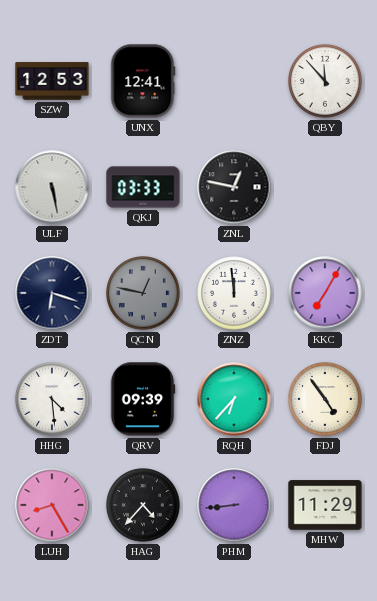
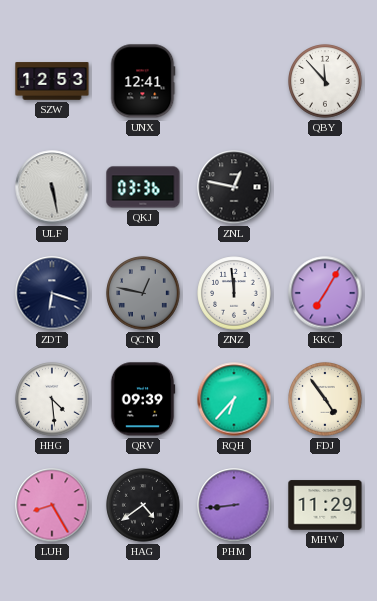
QKJ: 03:33 -> 03:36 (143, 187)
HAG: 4:37 -> 4:39 (143, 505)
